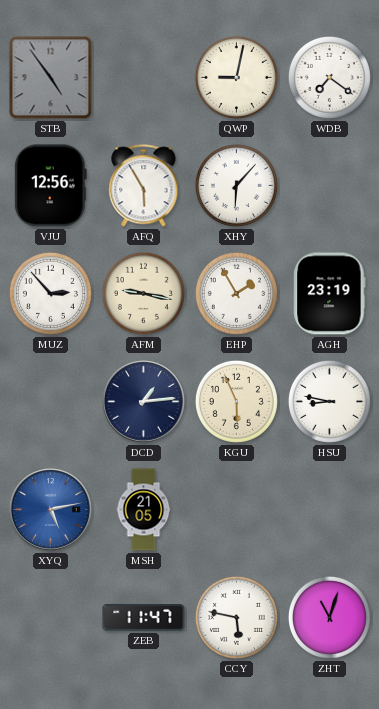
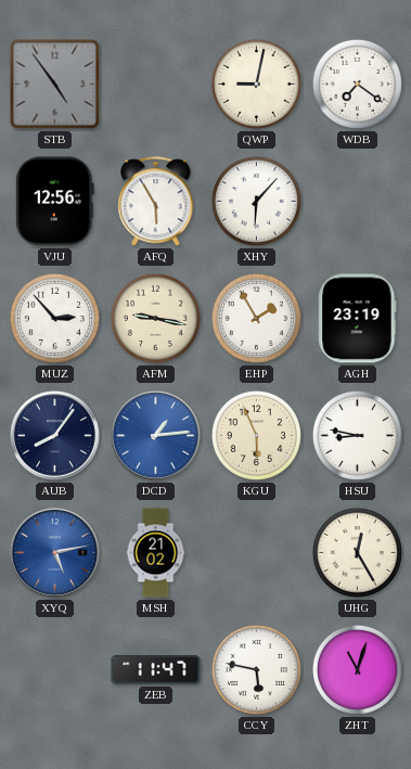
AUB: none -> 8:06 (55, 436)
DCD dial: navy -> blue (156, 436)
MSH: 21:05 -> 21:02 (156, 553)
UHG: none -> 12:25 (357, 552)
